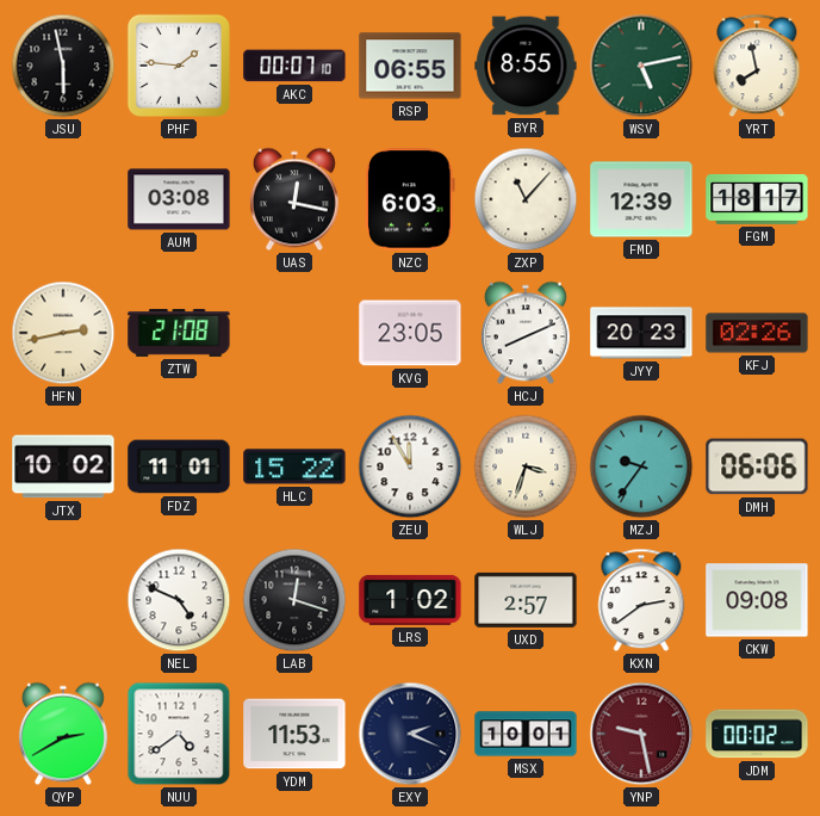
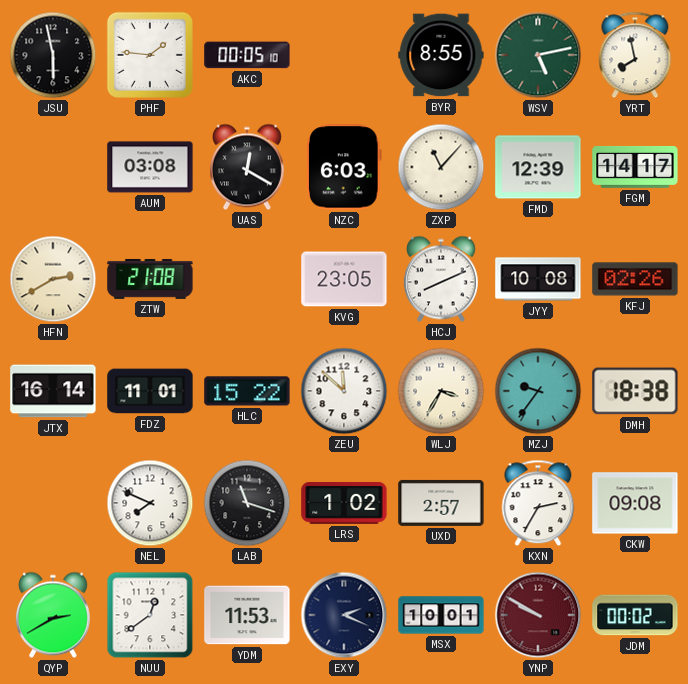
AKC: 00:07 -> 00:05 (247, 55)
RSP: 06:55 -> none (410, 66)
UAS: 12:17 -> 12:20 (247, 167)
FGM: 18:17 -> 14:17 (635, 167)
HFN: 2:43 -> 2:40 (53, 279)
JYY: 20:23 -> 10:08 (538, 279)
JTX: 10:02 -> 16:14 (53, 391)
ZEU: 11:55 -> 11:52 (344, 391)
WLJ: 3:33 -> 3:35 (441, 391)
DMH: 06:06 -> 18:38 (635, 391)
NEL: 4:49 -> 7:49 (150, 503)
LAB: 12:18 -> 11:18 (247, 503)
KXN: 2:39 -> 2:35 (538, 503)
NUU: 4:39 -> 12:39 (150, 615)
YNP: 9:28 -> 9:50 (538, 615)
